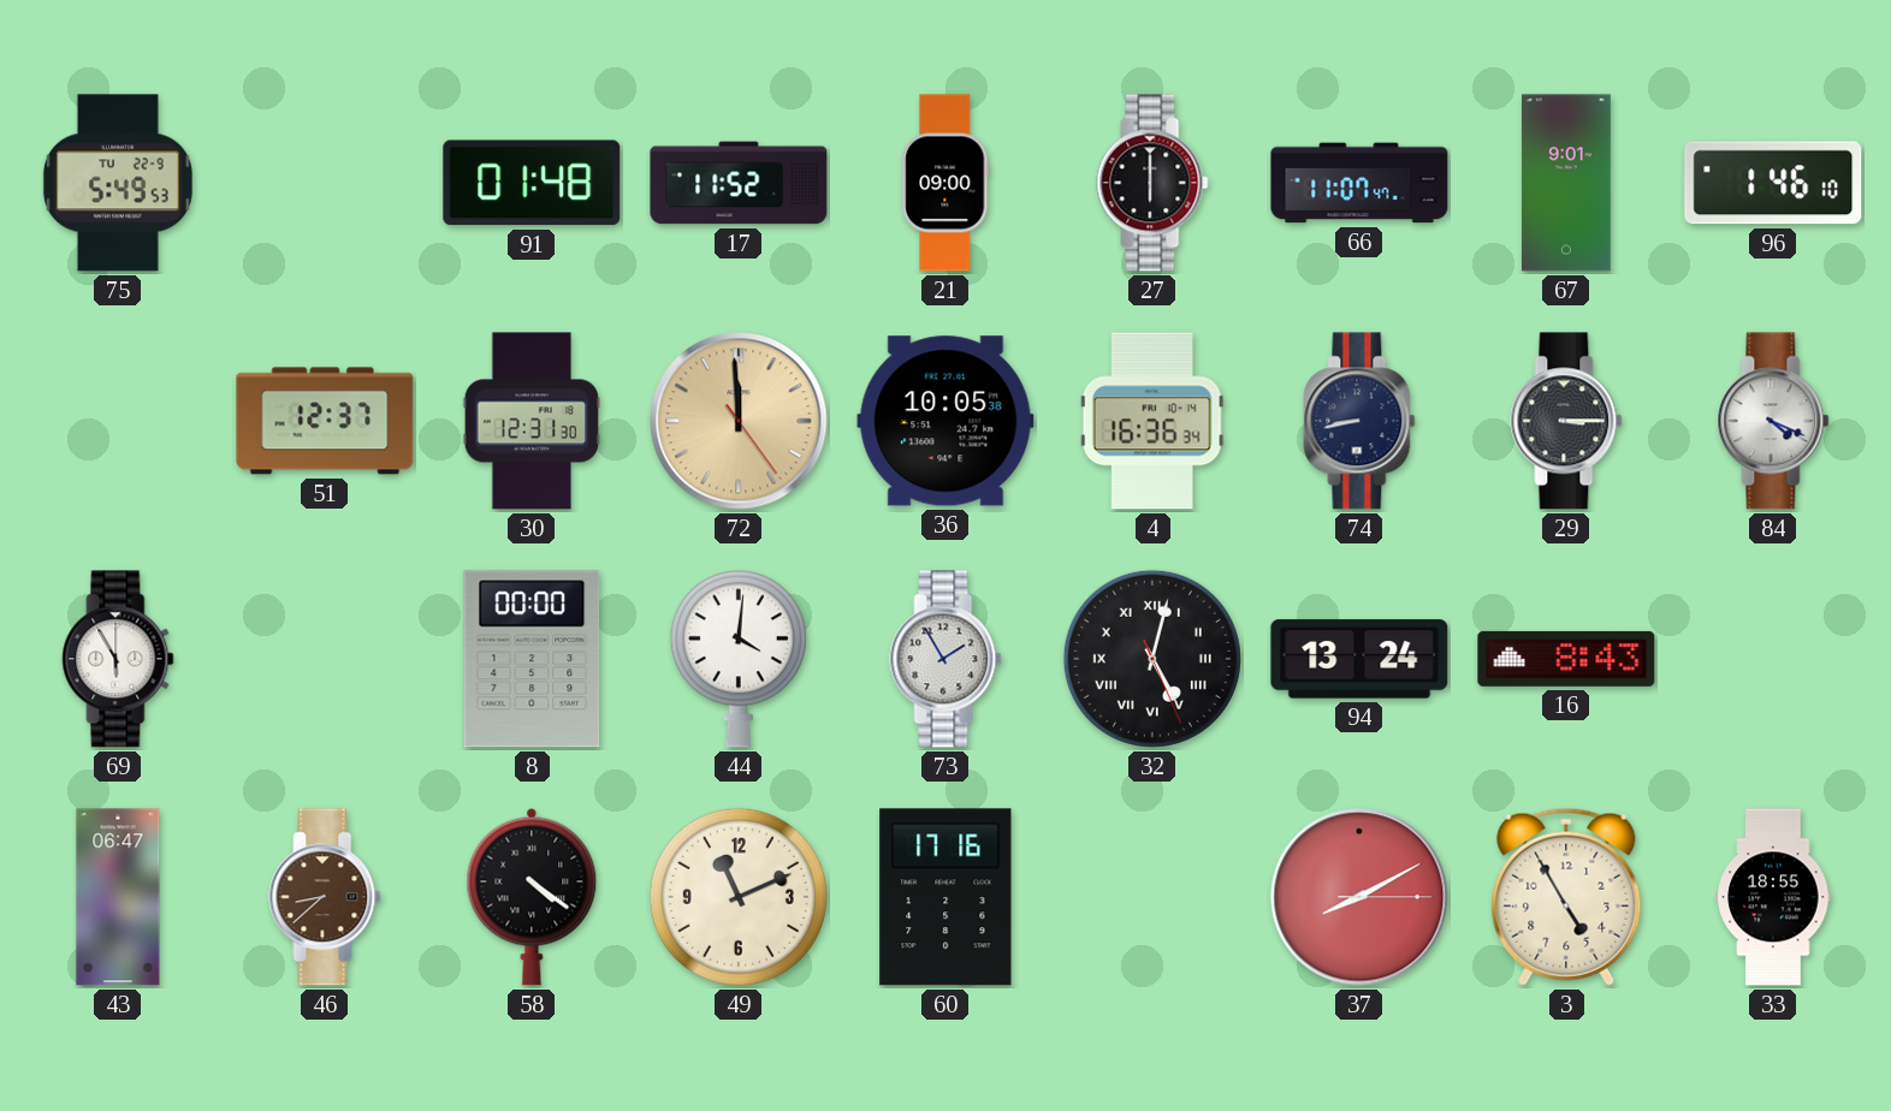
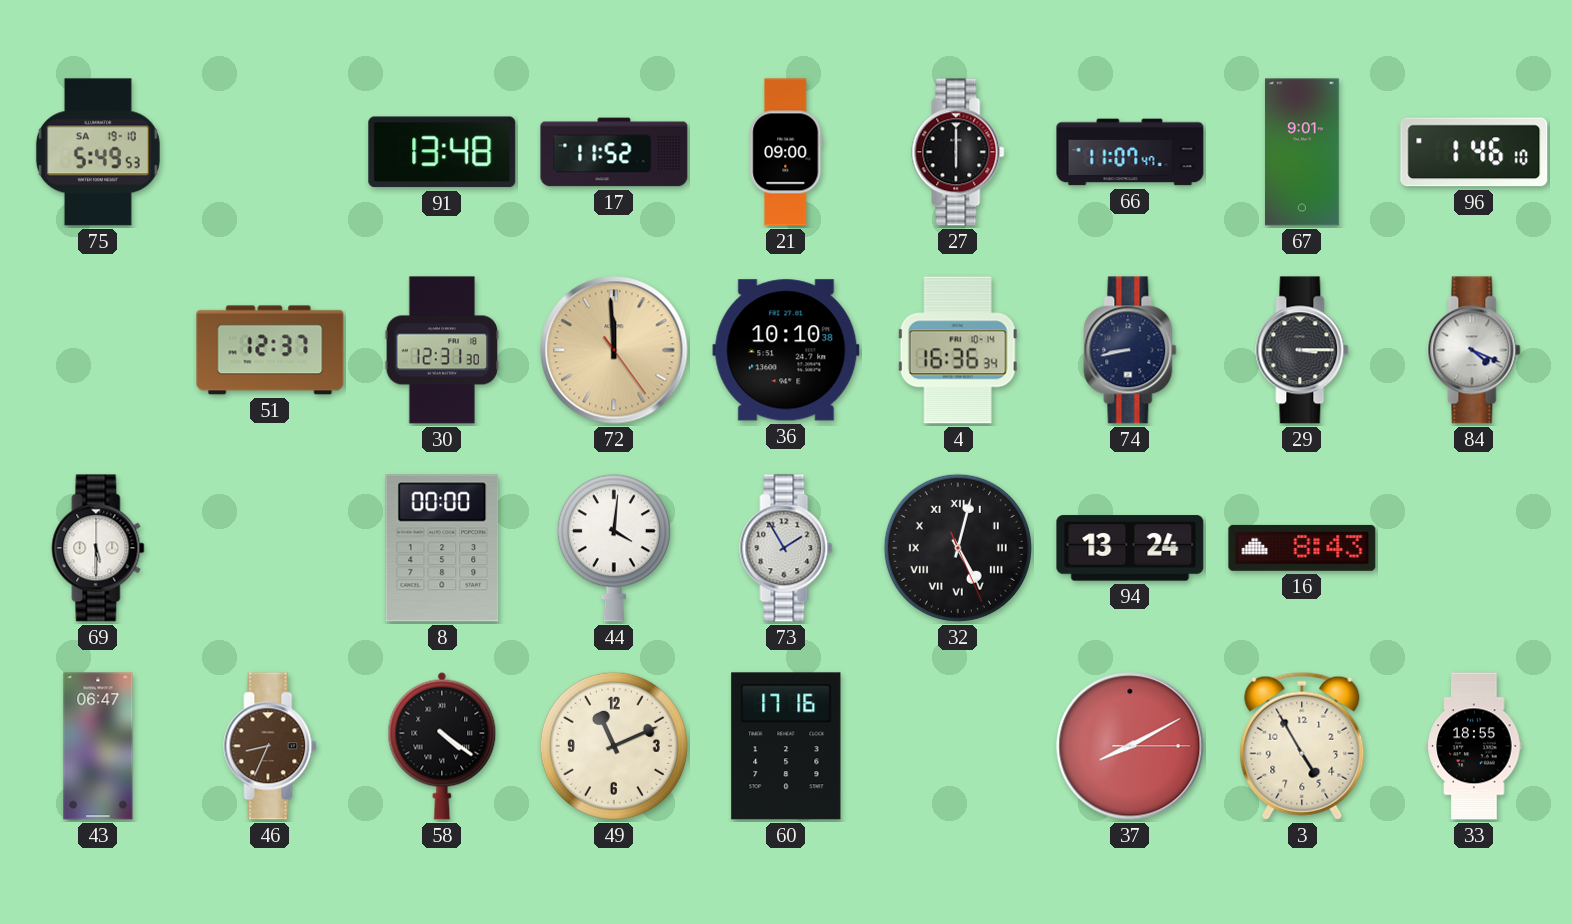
75 date: TU 22-9 -> SA 19-10 (98, 152)
91: 01:48 -> 13:48 (442, 152)
36: 10:05 -> 10:10 (786, 350)
69: 5:55 -> 5:30 (98, 548)
46: 8:38 -> 8:34 (270, 746)
